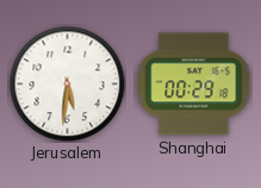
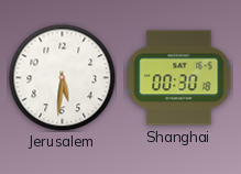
Shanghai: 00:29 -> 00:30 (179, 78)
